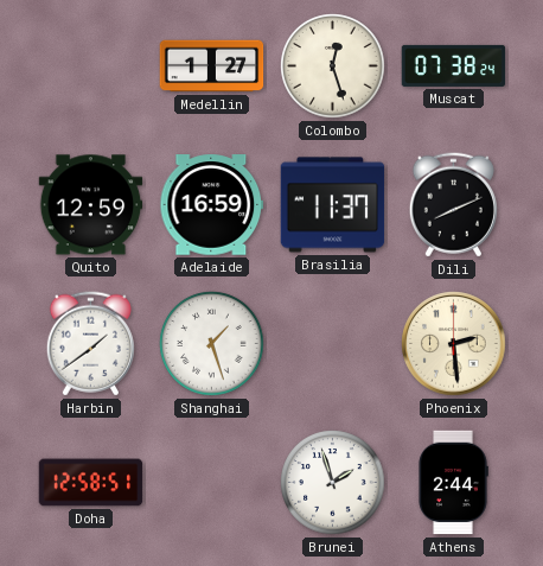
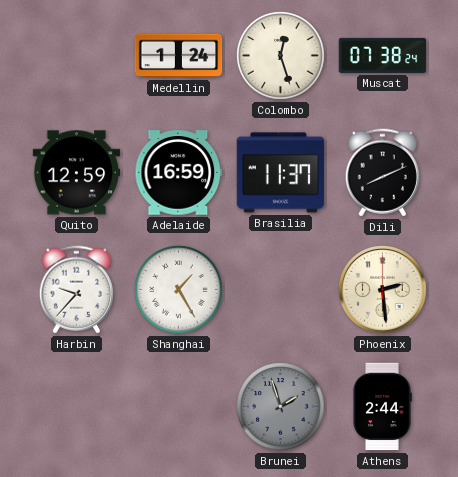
Medellin: 1:27 -> 1:24 (179, 56)
Harbin: 1:39 -> 9:37 (76, 290)
Shanghai: 1:27 -> 1:25 (179, 290)
Doha: 12:58 -> none (91, 483)
Brunei dial: white -> grey (281, 407)
